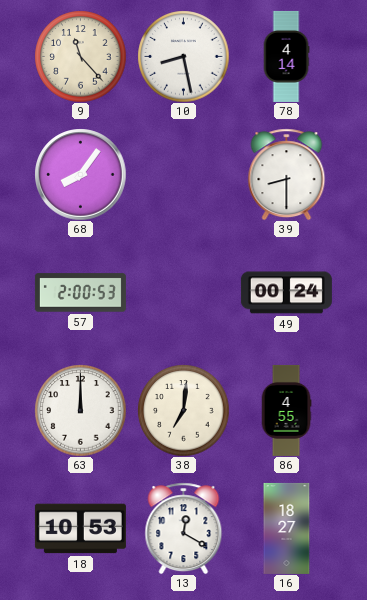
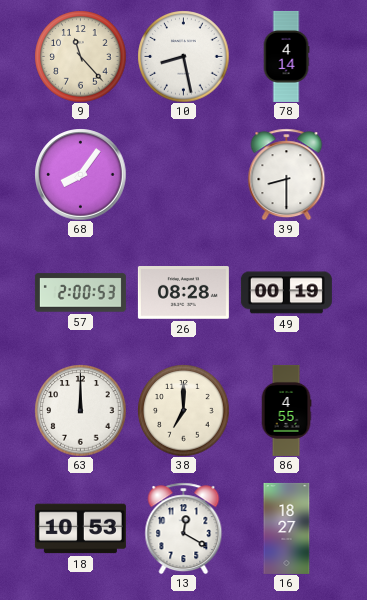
26: none -> 08:28 (183, 293)
49: 00:24 -> 00:19 (286, 293)
38: 7:01 -> 7:00 (183, 410)
